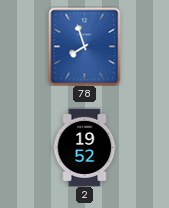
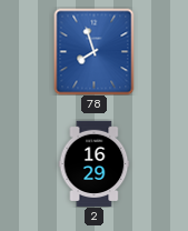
2: 19:52 -> 16:29 (95, 163)
